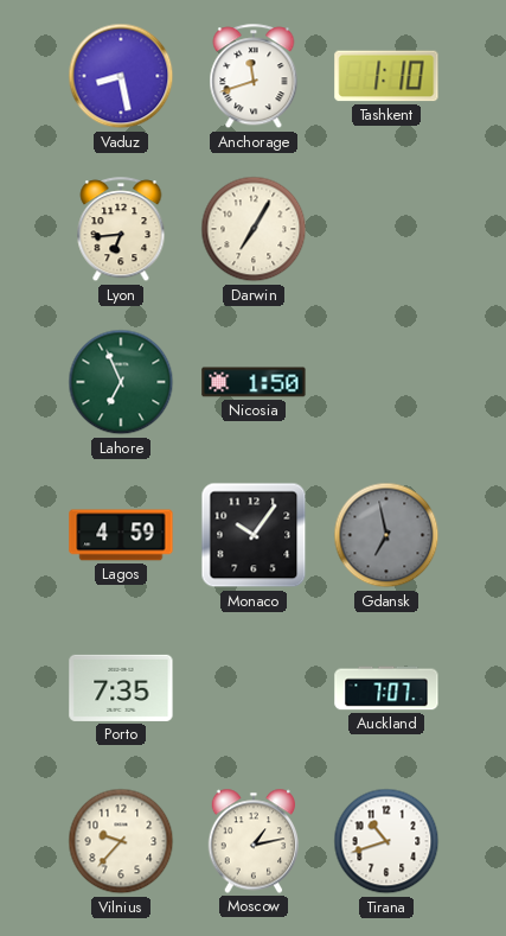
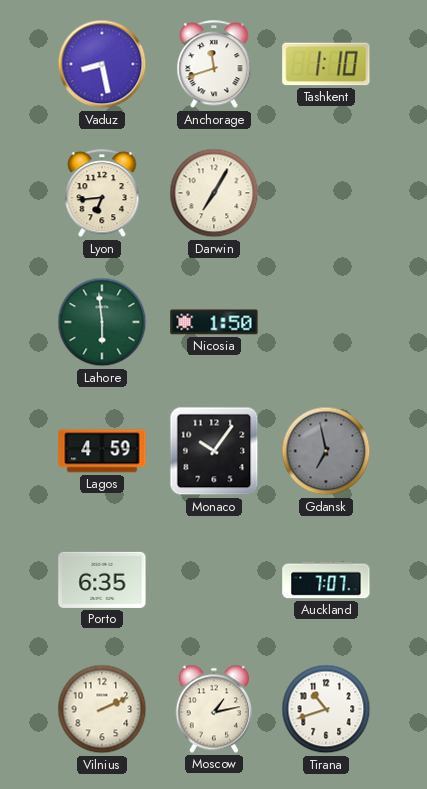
Lahore: 6:56 -> 5:59 (102, 322)
Porto: 7:35 -> 6:35 (102, 580)
Vilnius: 9:37 -> 2:11 (102, 709)
